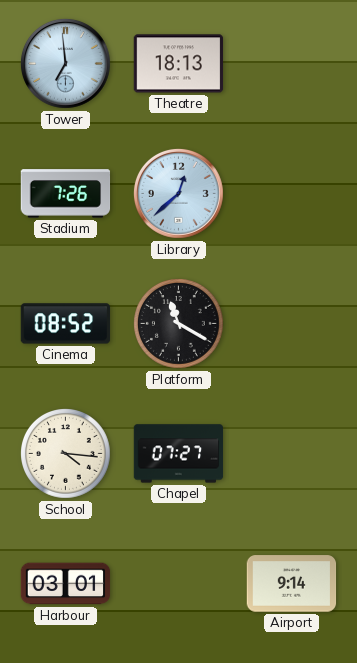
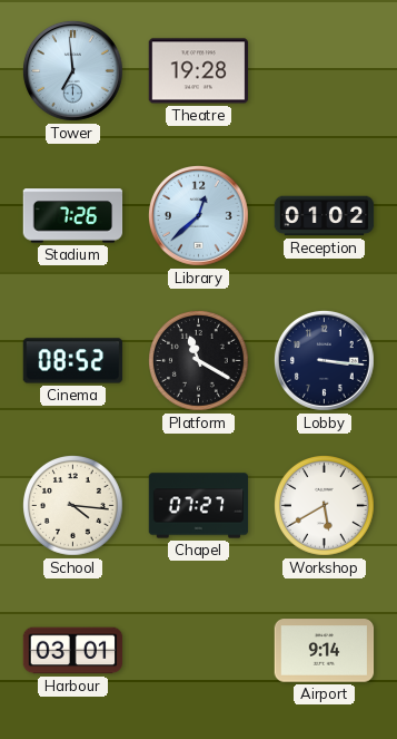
Theatre: 18:13 -> 19:28 (199, 71)
Reception: none -> 01:02 (325, 216)
Lobby: none -> 3:16 (325, 361)
Workshop: none -> 5:40 (325, 506)
